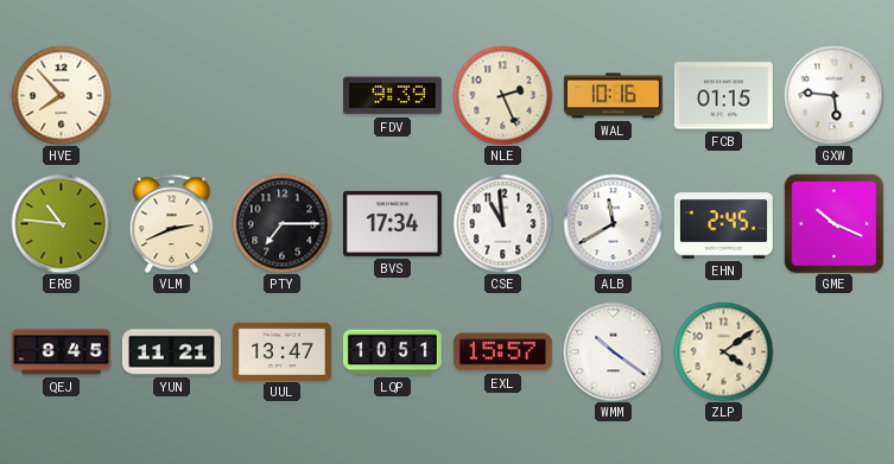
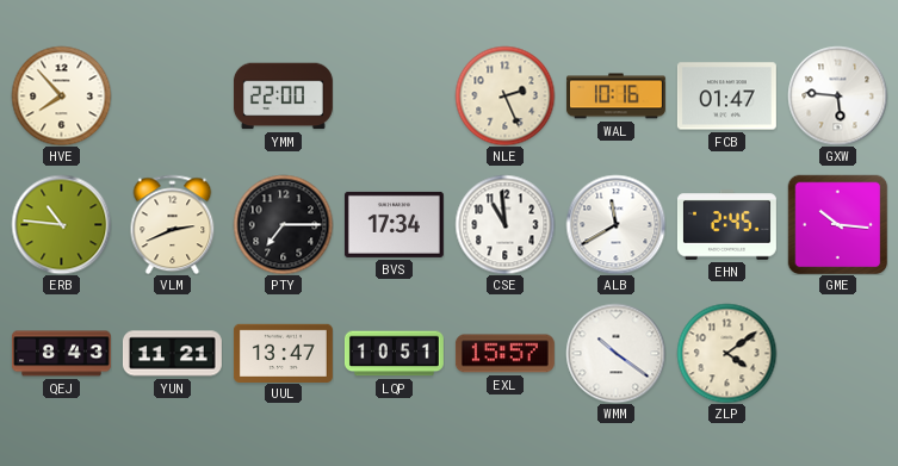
YMM: none -> 22:00 (283, 97)
FDV: 9:39 -> none (392, 96)
FCB: 01:15 -> 01:47 (726, 97)
GME: 10:19 -> 10:16 (837, 224)
QEJ: 8:45 -> 8:43 (61, 354)
